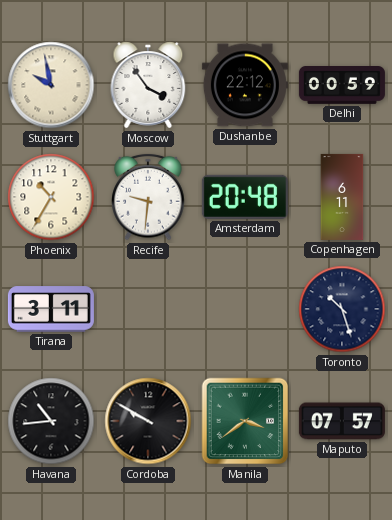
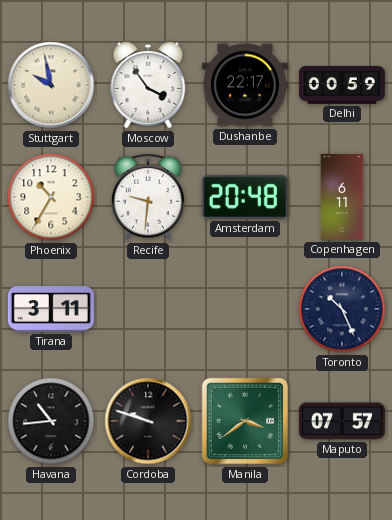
Dushanbe: 22:12 -> 22:17 (245, 85)
Toronto: 10:27 -> 10:26 (342, 309)
Cordoba: 9:50 -> 9:48 (148, 421)
